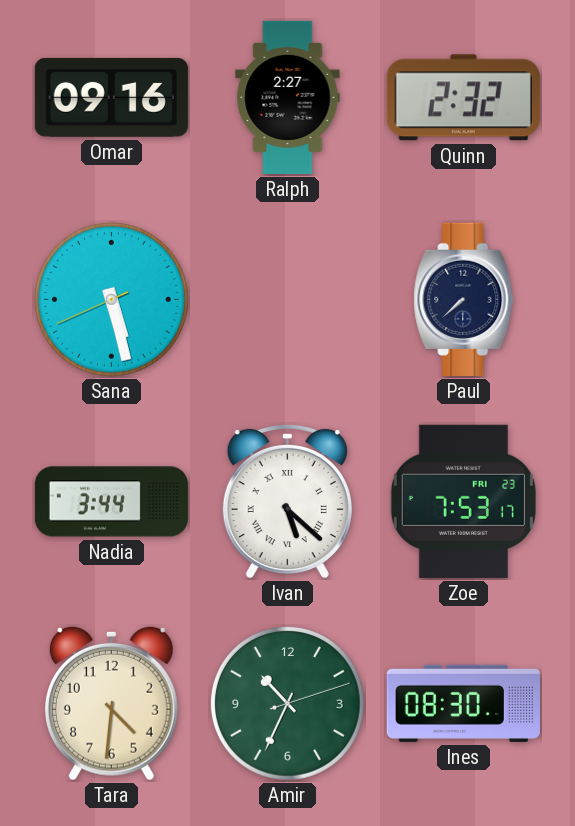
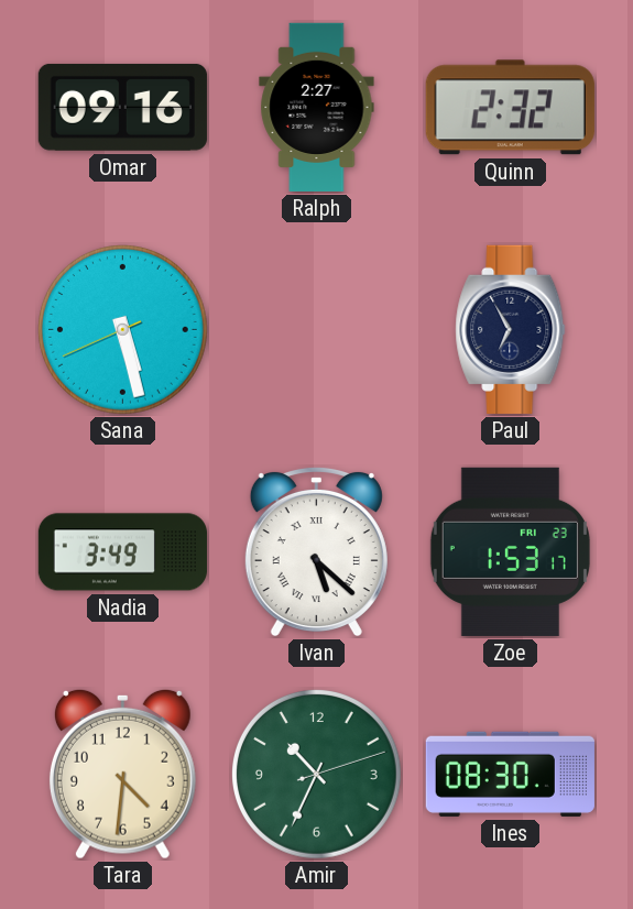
Paul: 7:38 -> 6:55 (511, 329)
Nadia: 3:44 -> 3:49 (122, 552)
Zoe: 7:53 -> 1:53 (510, 551)
